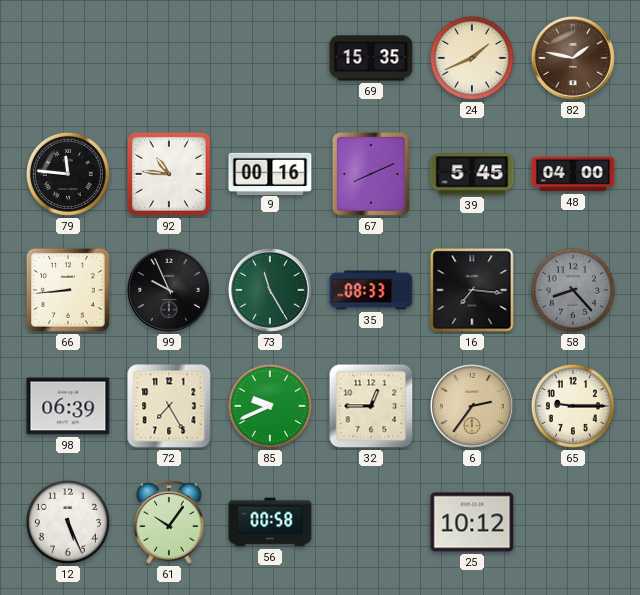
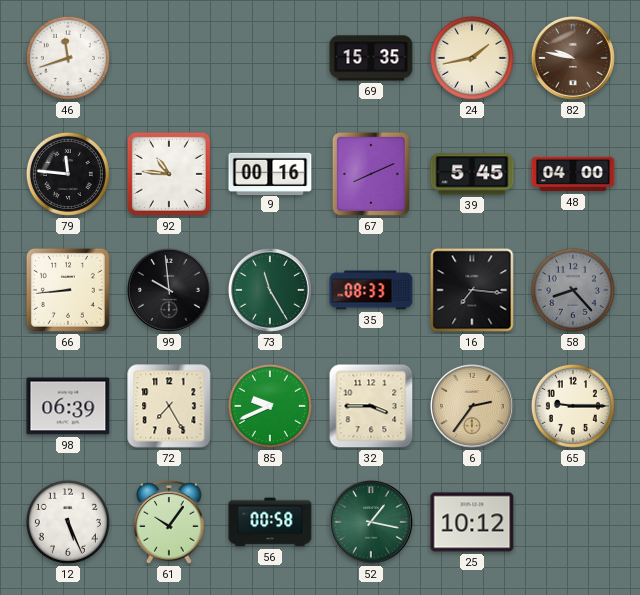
46: none -> 11:42 (68, 58)
24: 1:41 -> 1:43 (472, 58)
82: 1:47 -> 9:47 (573, 58)
99: 9:56 -> 9:59 (169, 290)
32: 12:45 -> 3:45 (371, 406)
52: none -> 1:17 (371, 522)
